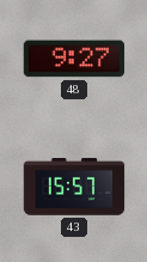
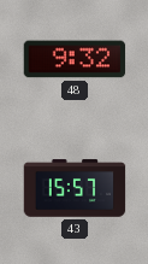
48: 9:27 -> 9:32 (75, 59)
